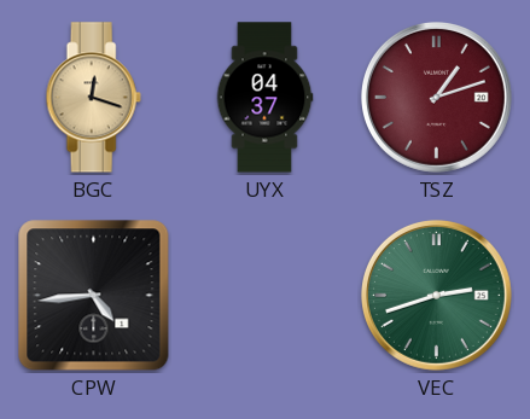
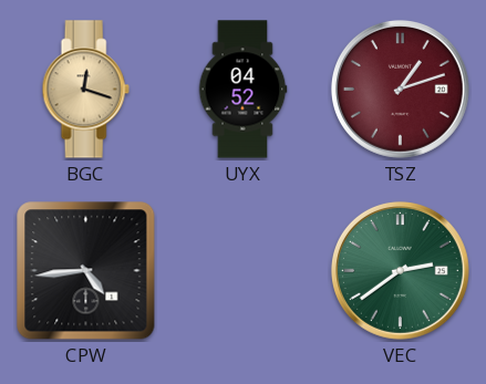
UYX: 04:37 -> 04:52 (242, 90)
VEC: 2:42 -> 2:39 (400, 270)
